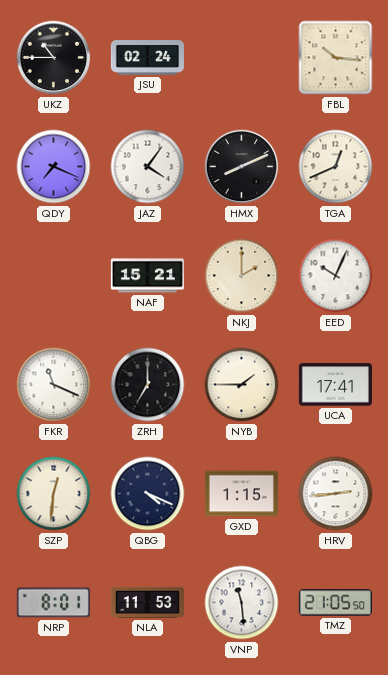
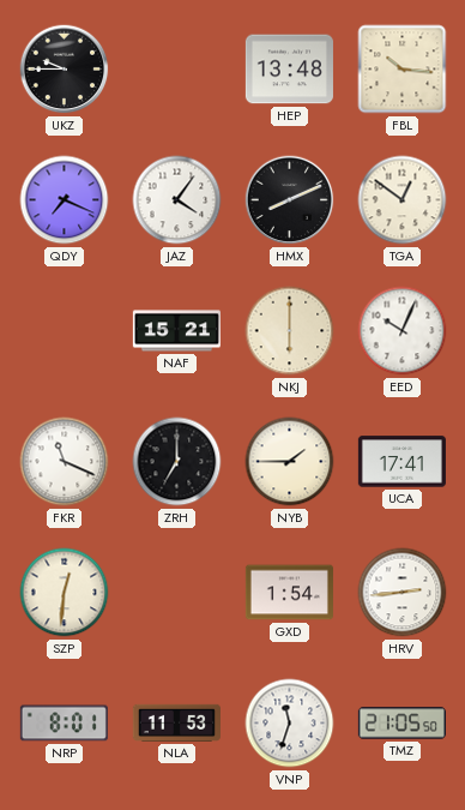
UKZ: 10:45 -> 9:45 (65, 70)
JSU: 02:24 -> none (147, 58)
HEP: none -> 13:48 (289, 70)
TGA: 12:41 -> 12:51 (403, 200)
NKJ: 2:00 -> 6:00 (290, 331)
QBG: 4:19 -> none (148, 494)
GXD: 1:15 -> 1:54 (289, 593)
VNP: 11:29 -> 11:33 (290, 724)
